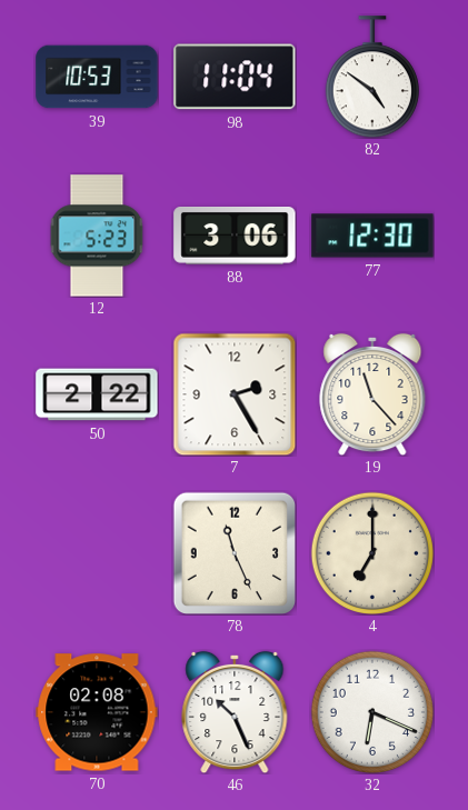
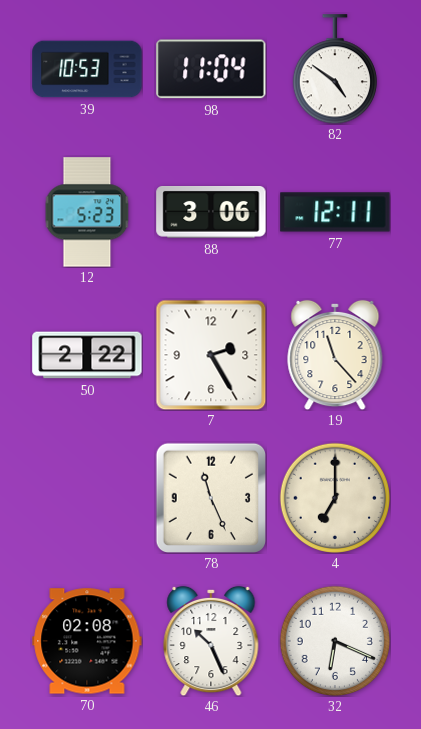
77: 12:30 -> 12:11 (335, 212)
